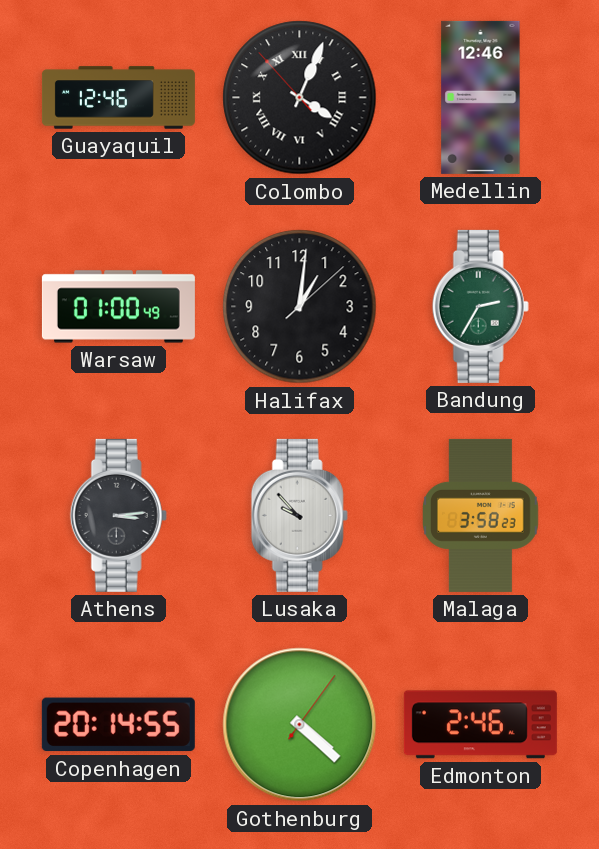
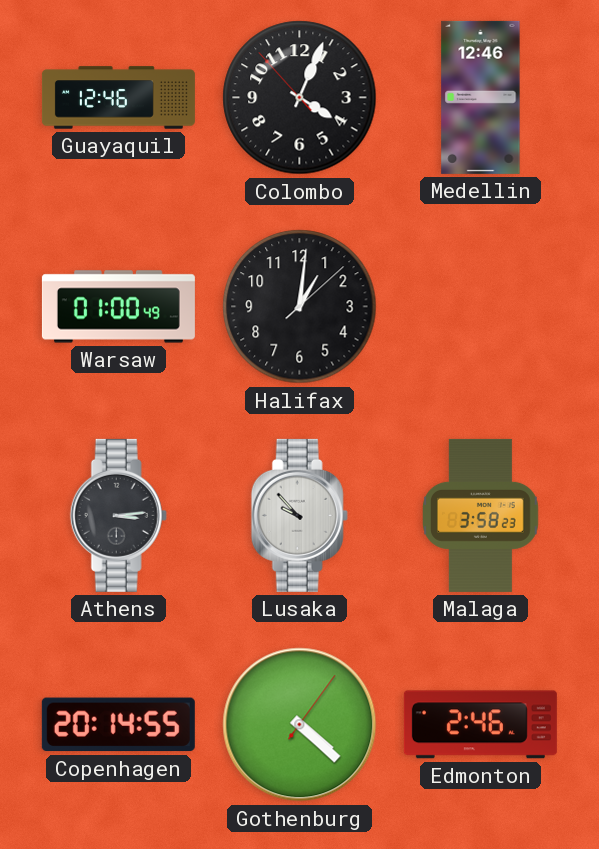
Colombo numerals: Roman -> Arabic (300, 98)
Bandung: 2:35 -> none (480, 306)
